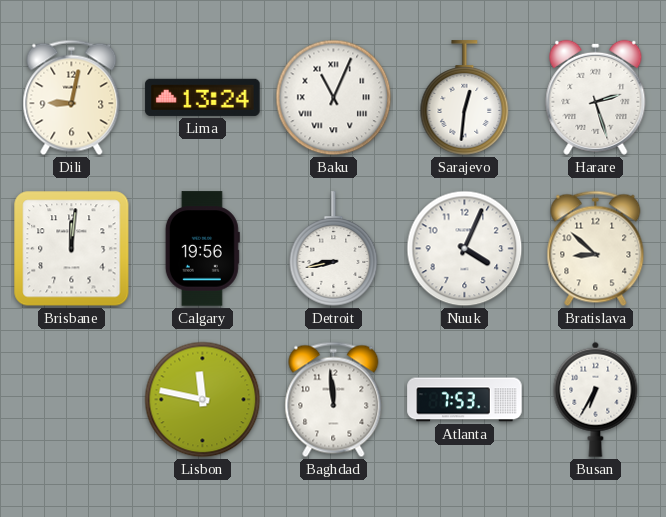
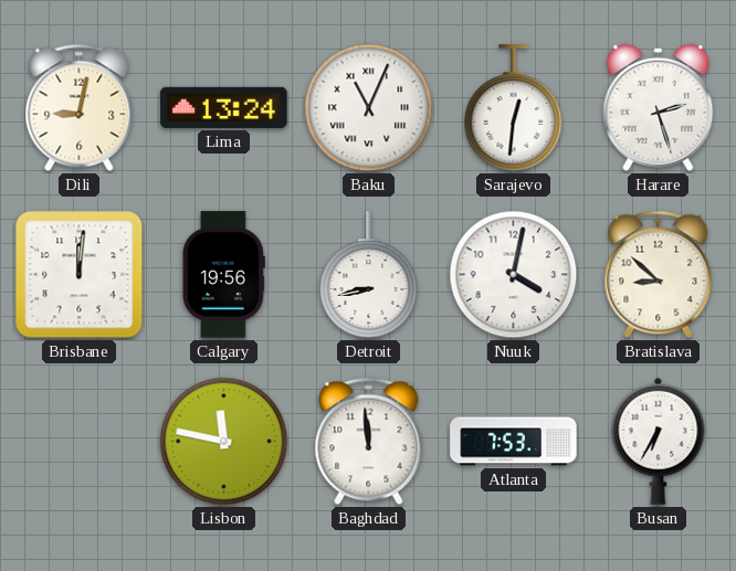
Nuuk: 4:04 -> 4:02 (514, 275)
